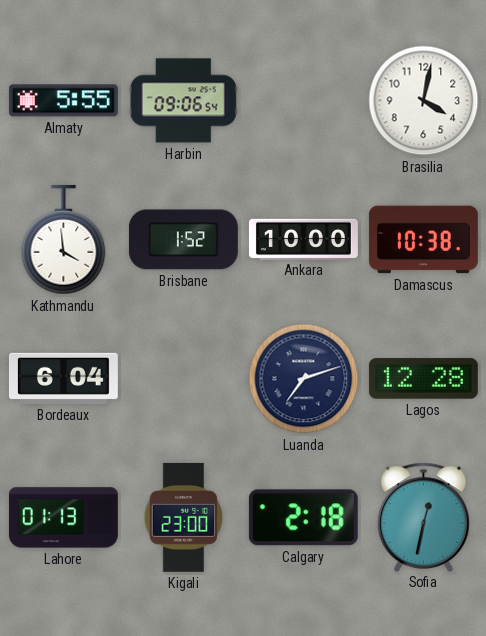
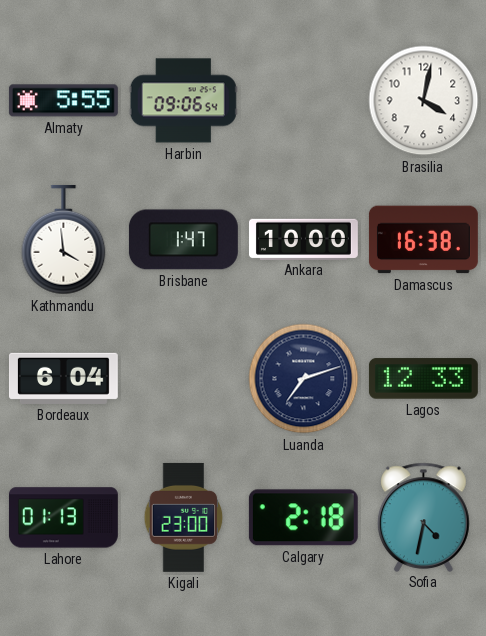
Brisbane: 1:52 -> 1:47 (183, 240)
Damascus: 10:38 -> 16:38 (423, 240)
Lagos: 12:28 -> 12:33 (423, 379)
Sofia: 12:32 -> 4:32 (423, 517)
